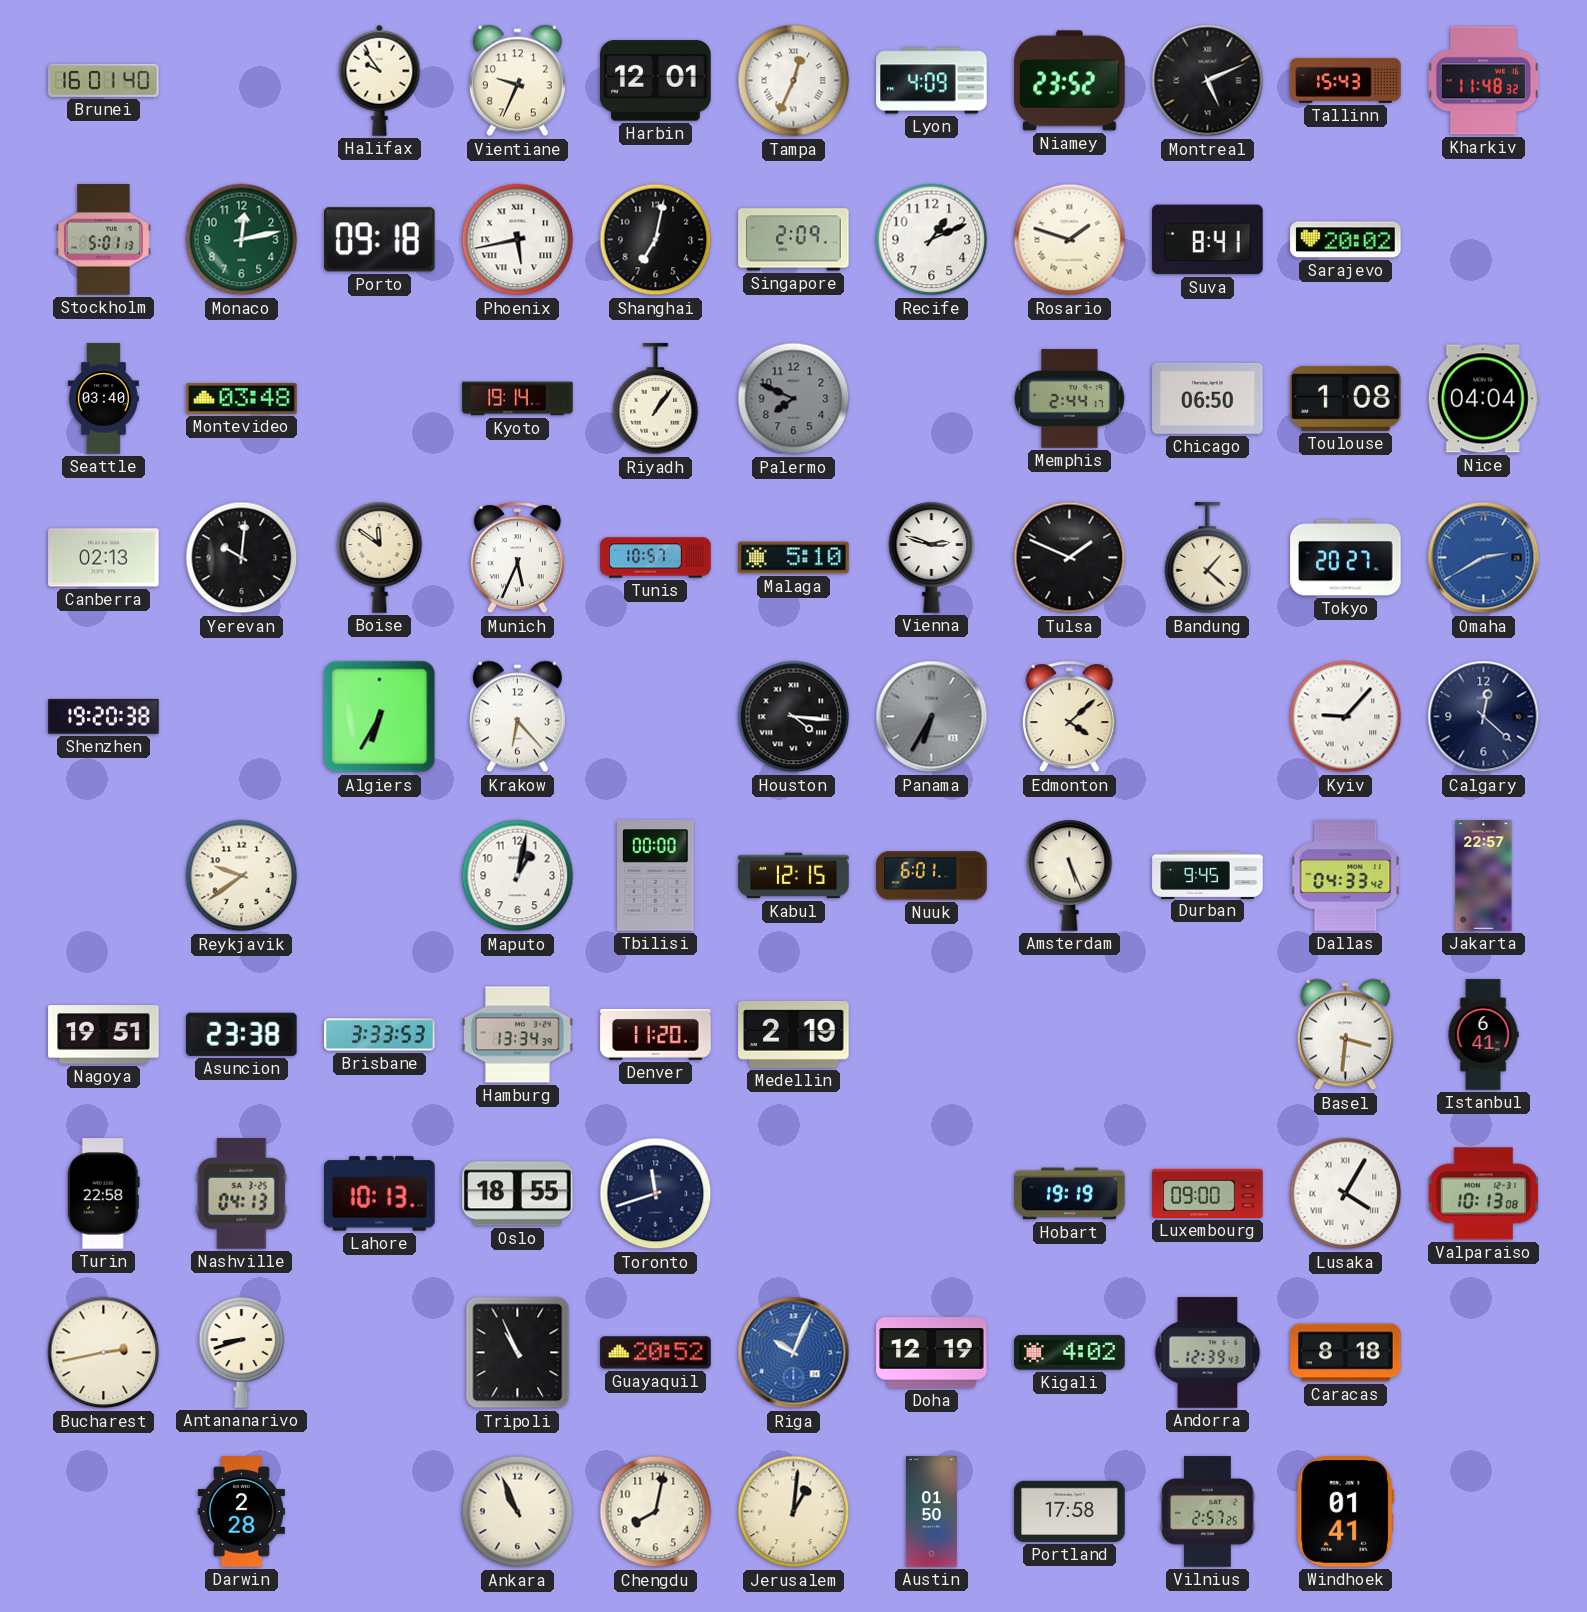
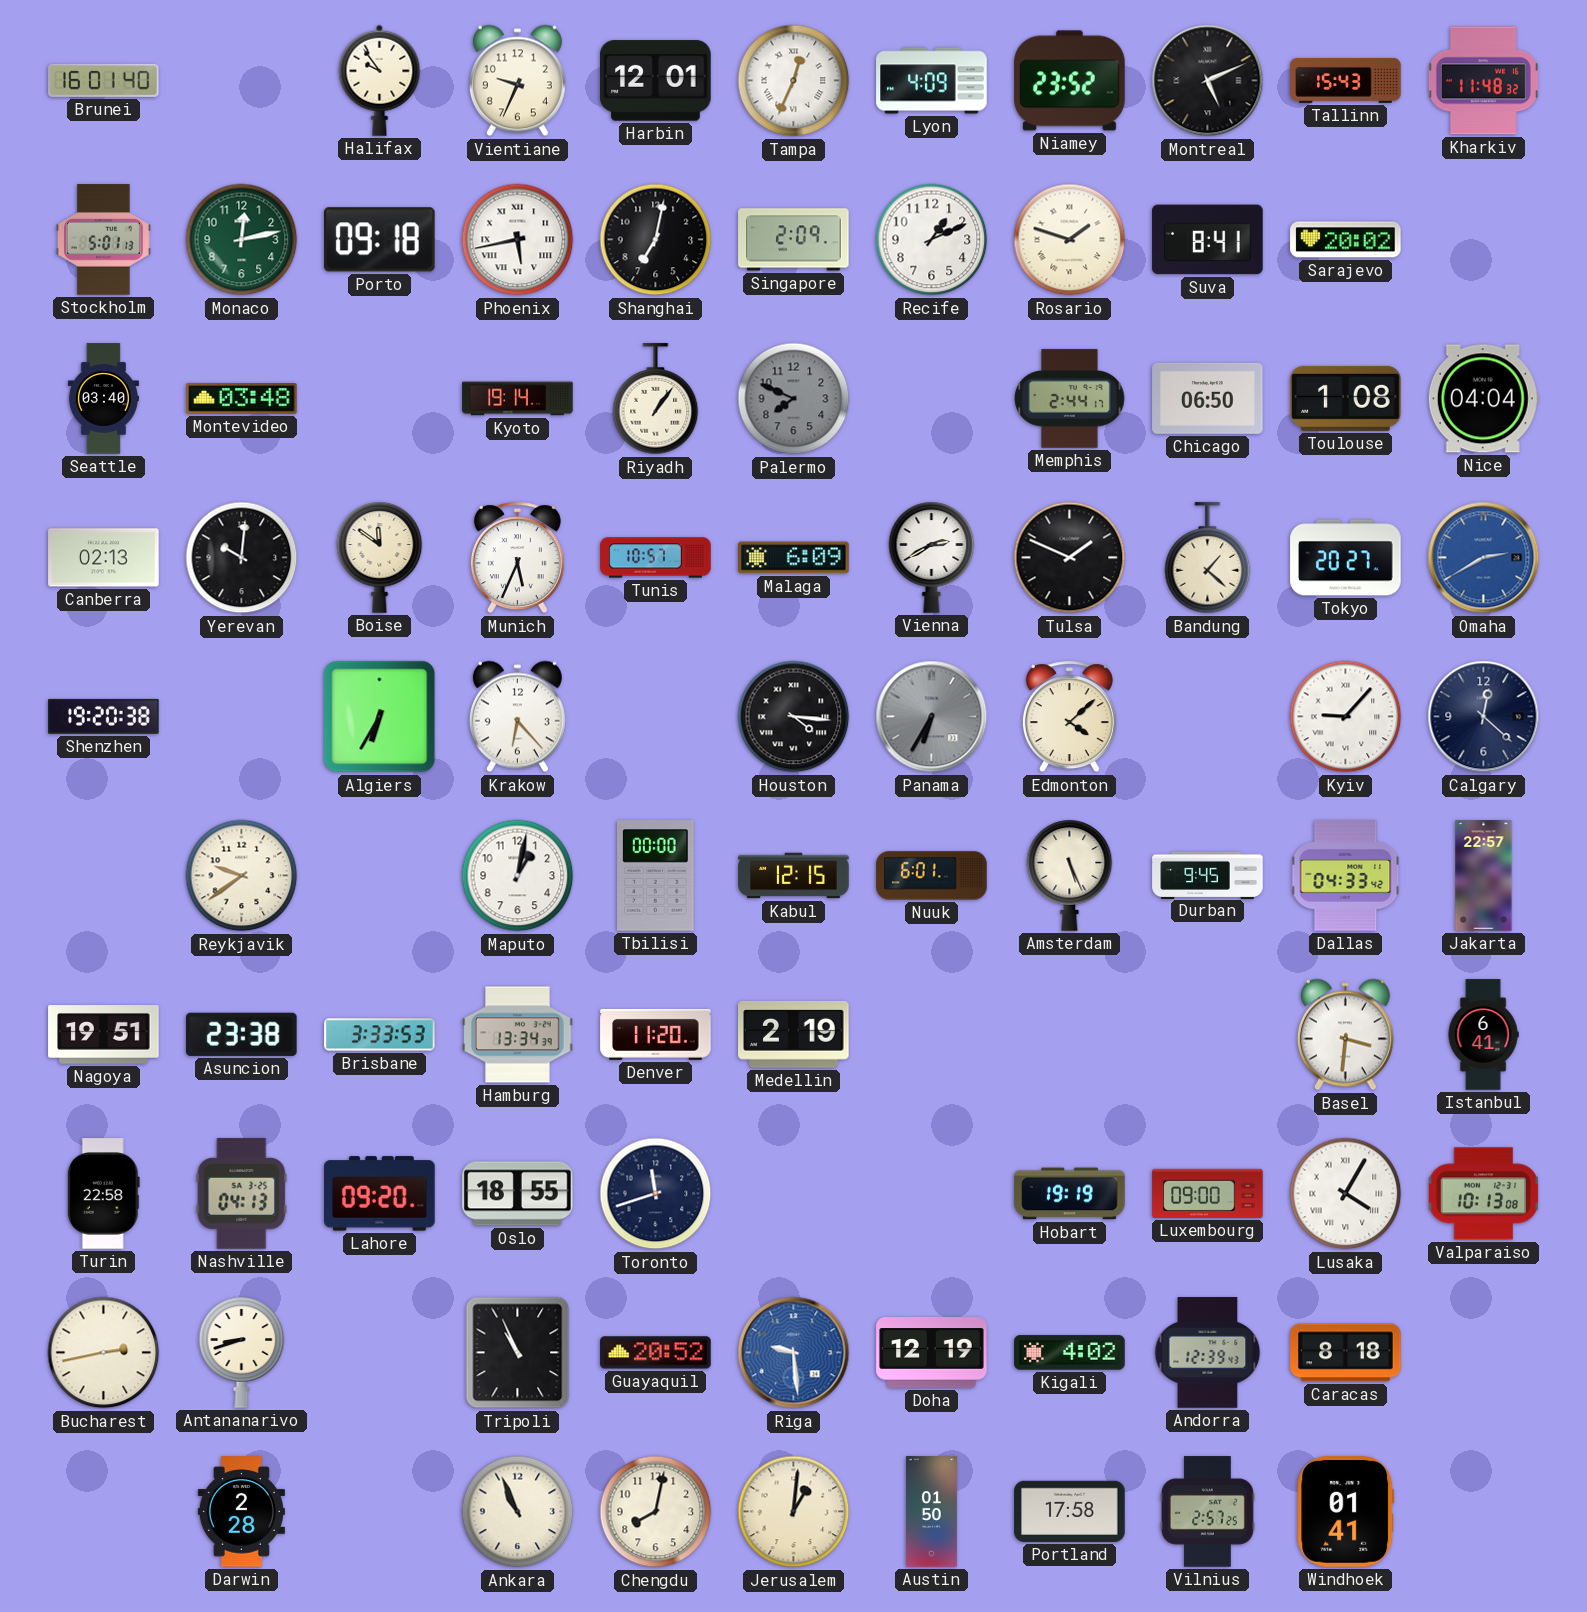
Malaga: 5:10 -> 6:09 (794, 558)
Vienna: 2:48 -> 2:40 (932, 557)
Lahore: 10:13 -> 09:20 (380, 1194)
Riga: 10:04 -> 9:29 (794, 1353)
